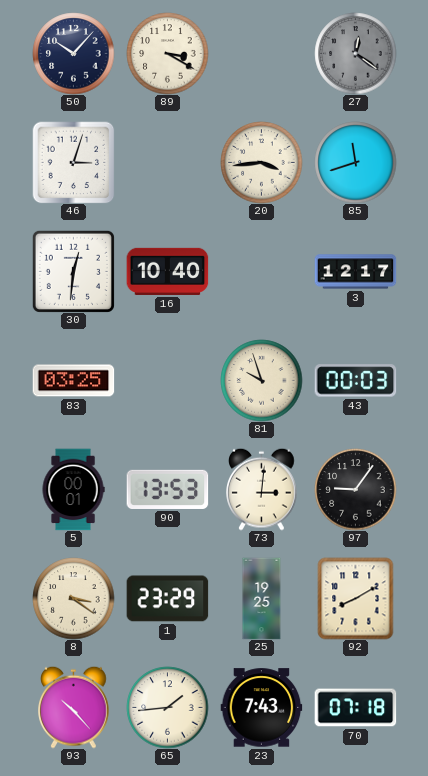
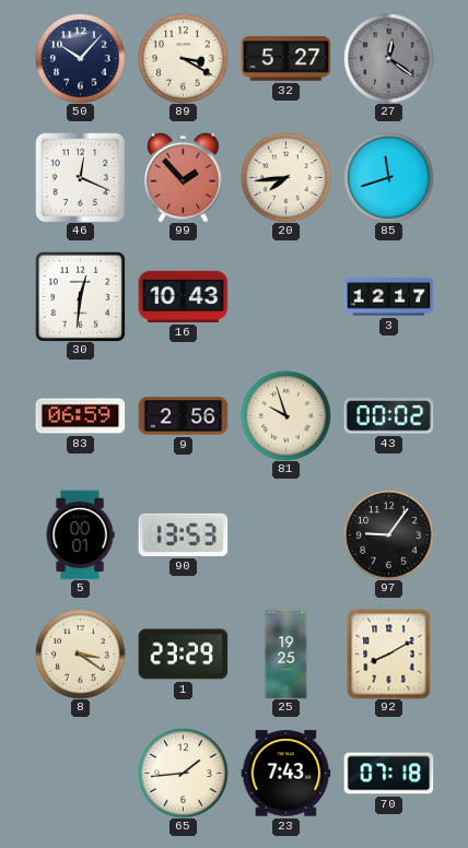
32: none -> 5:27 (285, 59)
46: 3:03 -> 12:19 (80, 177)
99: none -> 1:53 (184, 177)
20: 3:44 -> 7:44 (285, 177)
16: 10:40 -> 10:43 (183, 296)
83: 03:25 -> 06:59 (80, 416)
9: none -> 2:56 (183, 416)
43: 00:03 -> 00:02 (388, 416)
73: 3:01 -> none (262, 489)
93: 10:23 -> none (74, 707)
